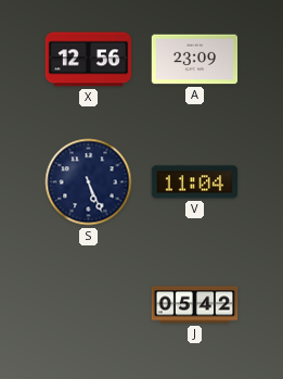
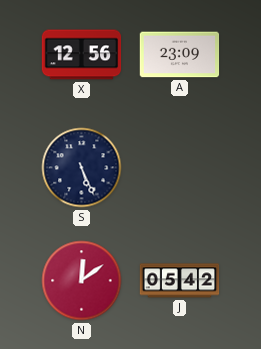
V: 11:04 -> none (195, 182)
N: none -> 12:09 (82, 281)
